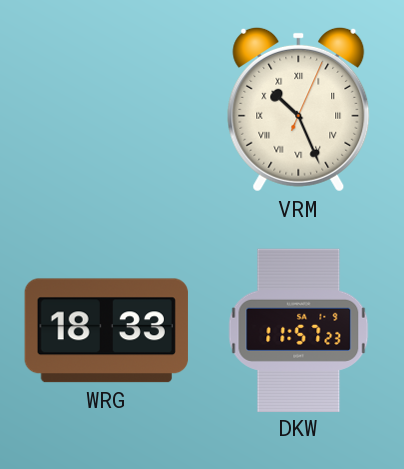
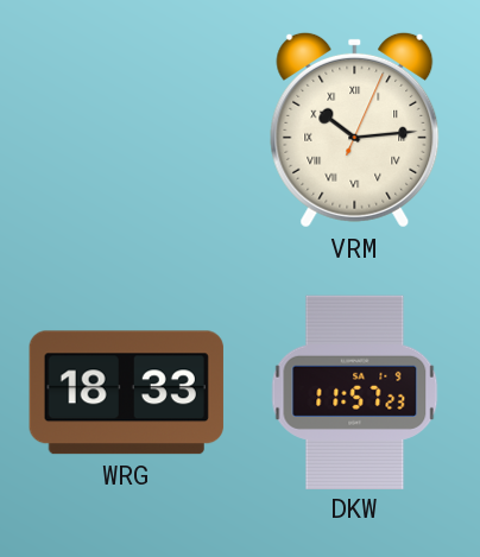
VRM: 10:26 -> 10:14 (355, 129)
